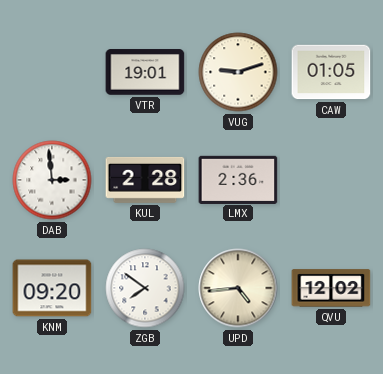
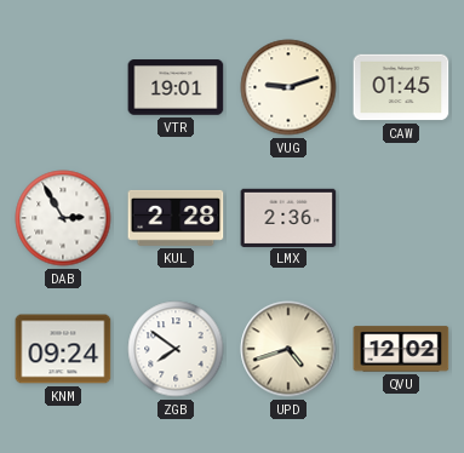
CAW: 01:05 -> 01:45 (401, 87)
DAB: 2:59 -> 2:55 (63, 218)
KNM: 09:20 -> 09:24 (63, 349)
UPD: 4:44 -> 4:42 (288, 349)
